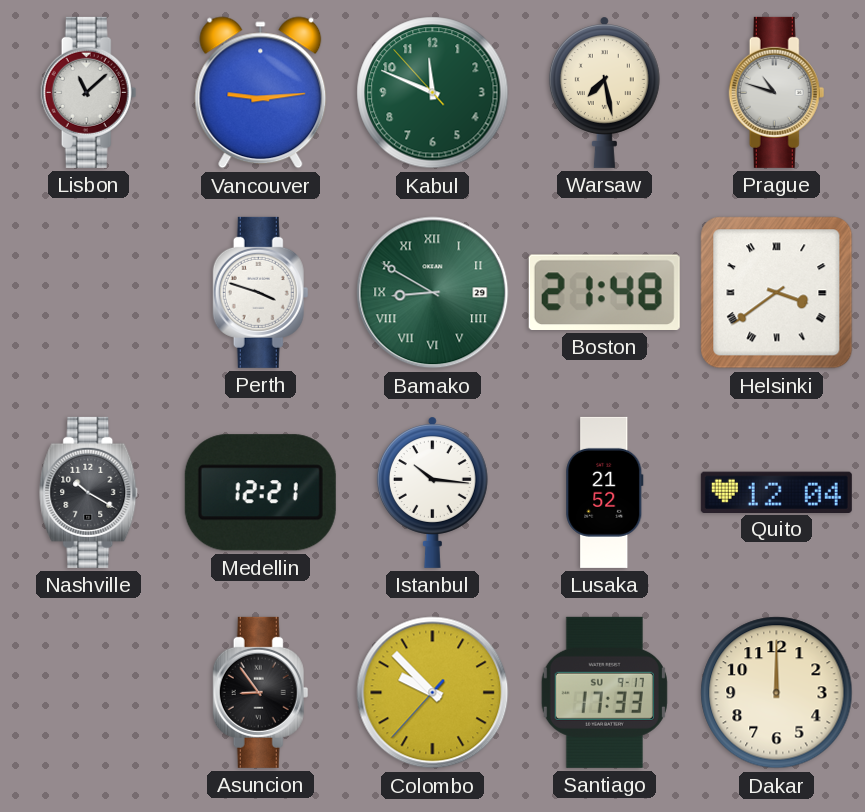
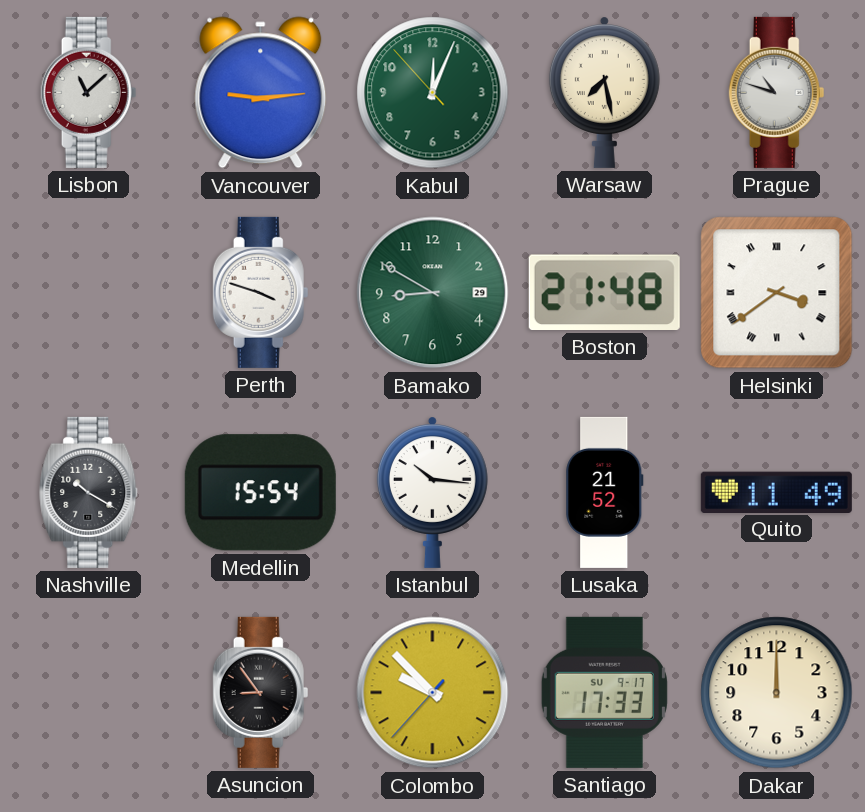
Kabul: 11:48 -> 12:03 (433, 93)
Bamako numerals: Roman -> Arabic (433, 293)
Medellin: 12:21 -> 15:54 (260, 493)
Quito: 12:04 -> 11:49 (776, 492)
